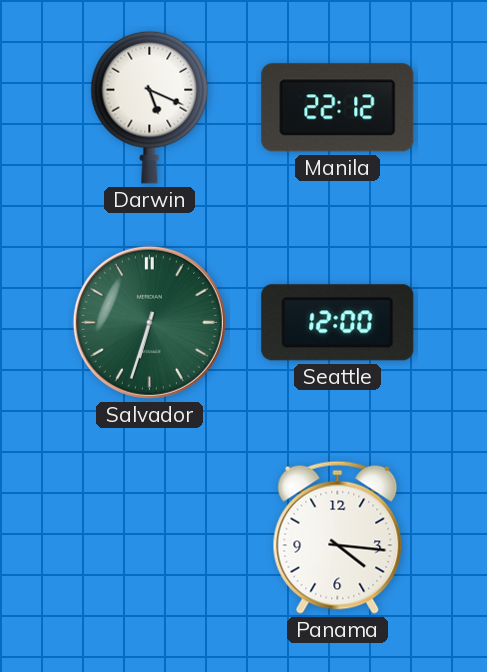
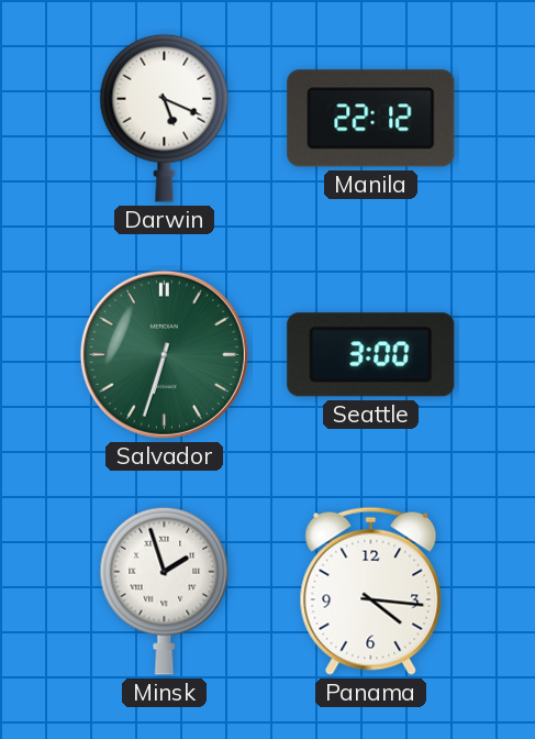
Seattle: 12:00 -> 3:00 (371, 355)
Minsk: none -> 1:57 (165, 591)
